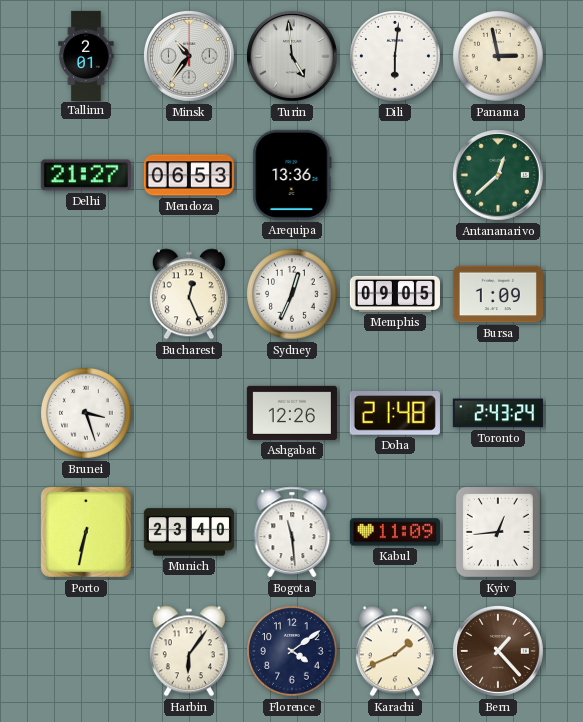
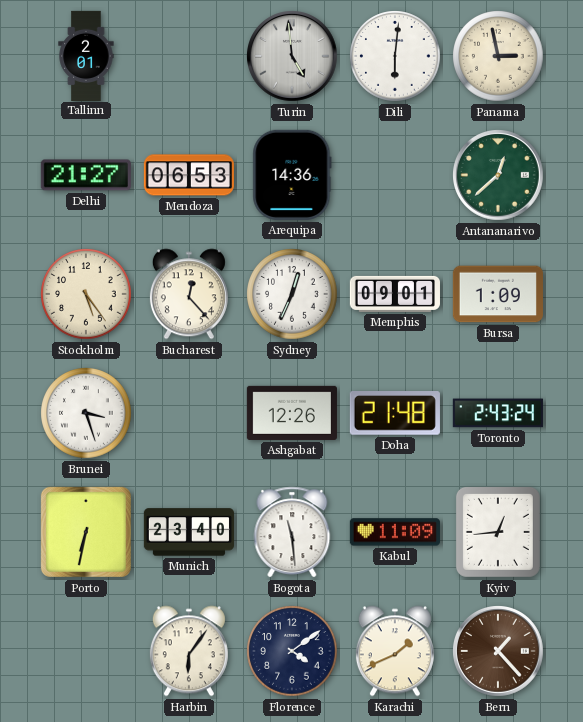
Minsk: 10:36 -> none (190, 57)
Arequipa: 13:36 -> 14:36 (292, 175)
Stockholm: none -> 5:24 (86, 294)
Bucharest: 12:26 -> 12:23 (189, 294)
Memphis: 09:05 -> 09:01 (395, 294)
